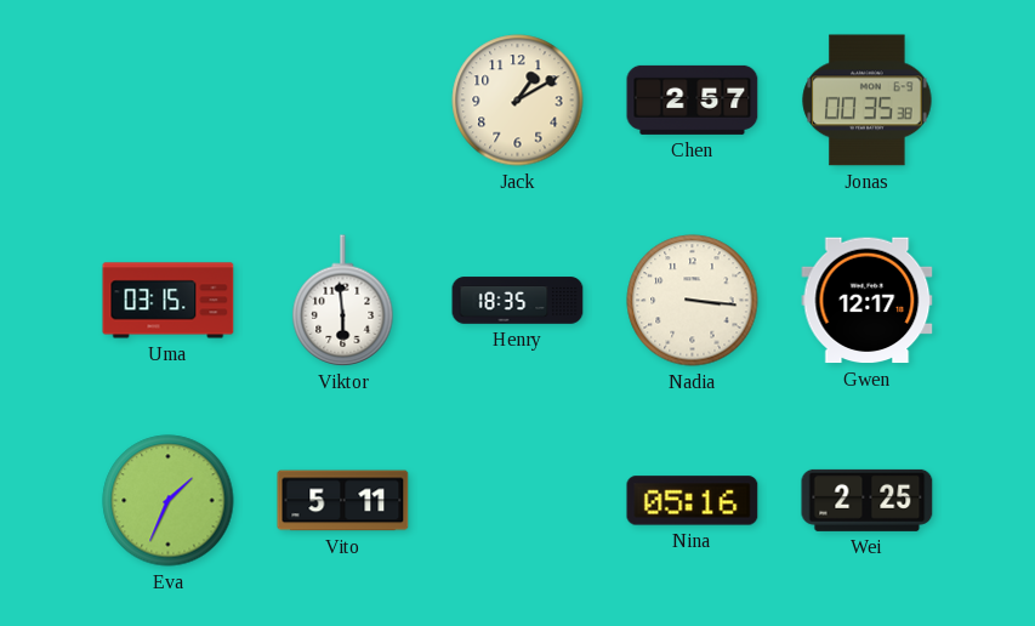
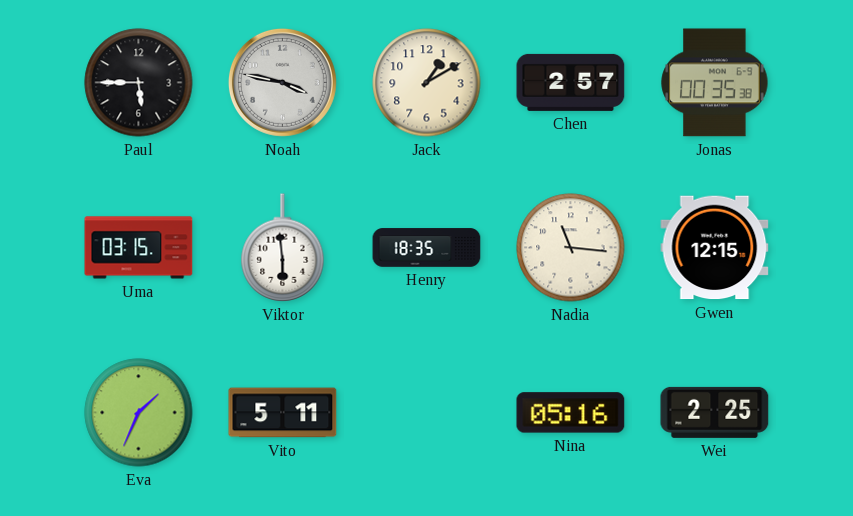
Paul: none -> 5:45 (139, 83)
Noah: none -> 3:47 (282, 82)
Nadia: 3:16 -> 11:16 (571, 248)
Gwen: 12:17 -> 12:15 (715, 248)
